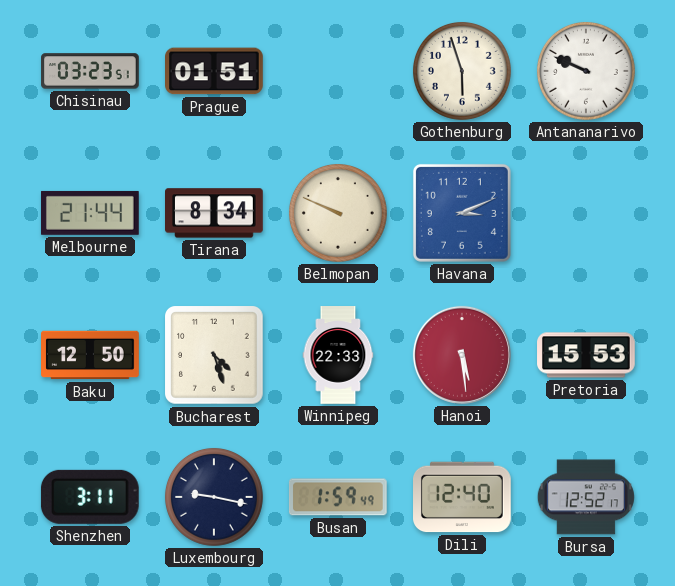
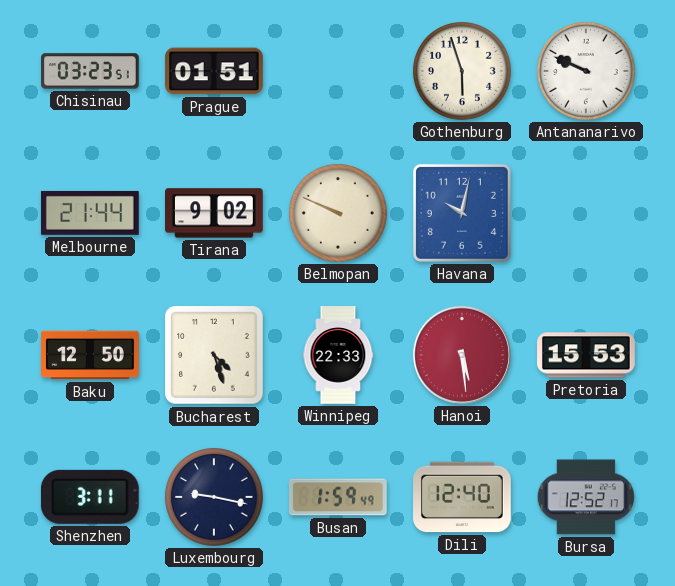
Tirana: 8:34 -> 9:02 (215, 213)
Havana: 3:11 -> 10:02 (462, 213)
